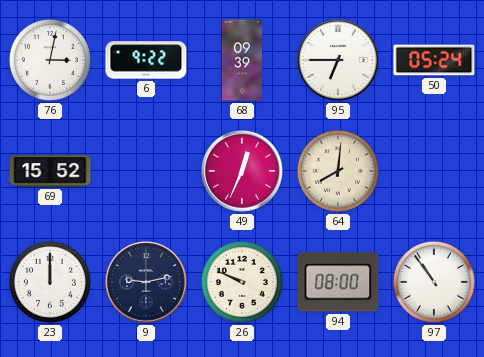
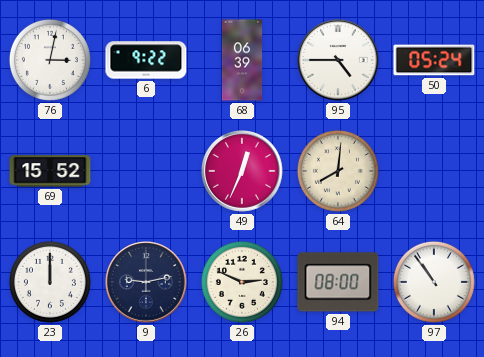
68: 09:39 -> 06:39 (242, 60)
95: 6:45 -> 4:45 (339, 61)
26: 9:49 -> 2:49 (242, 282)
